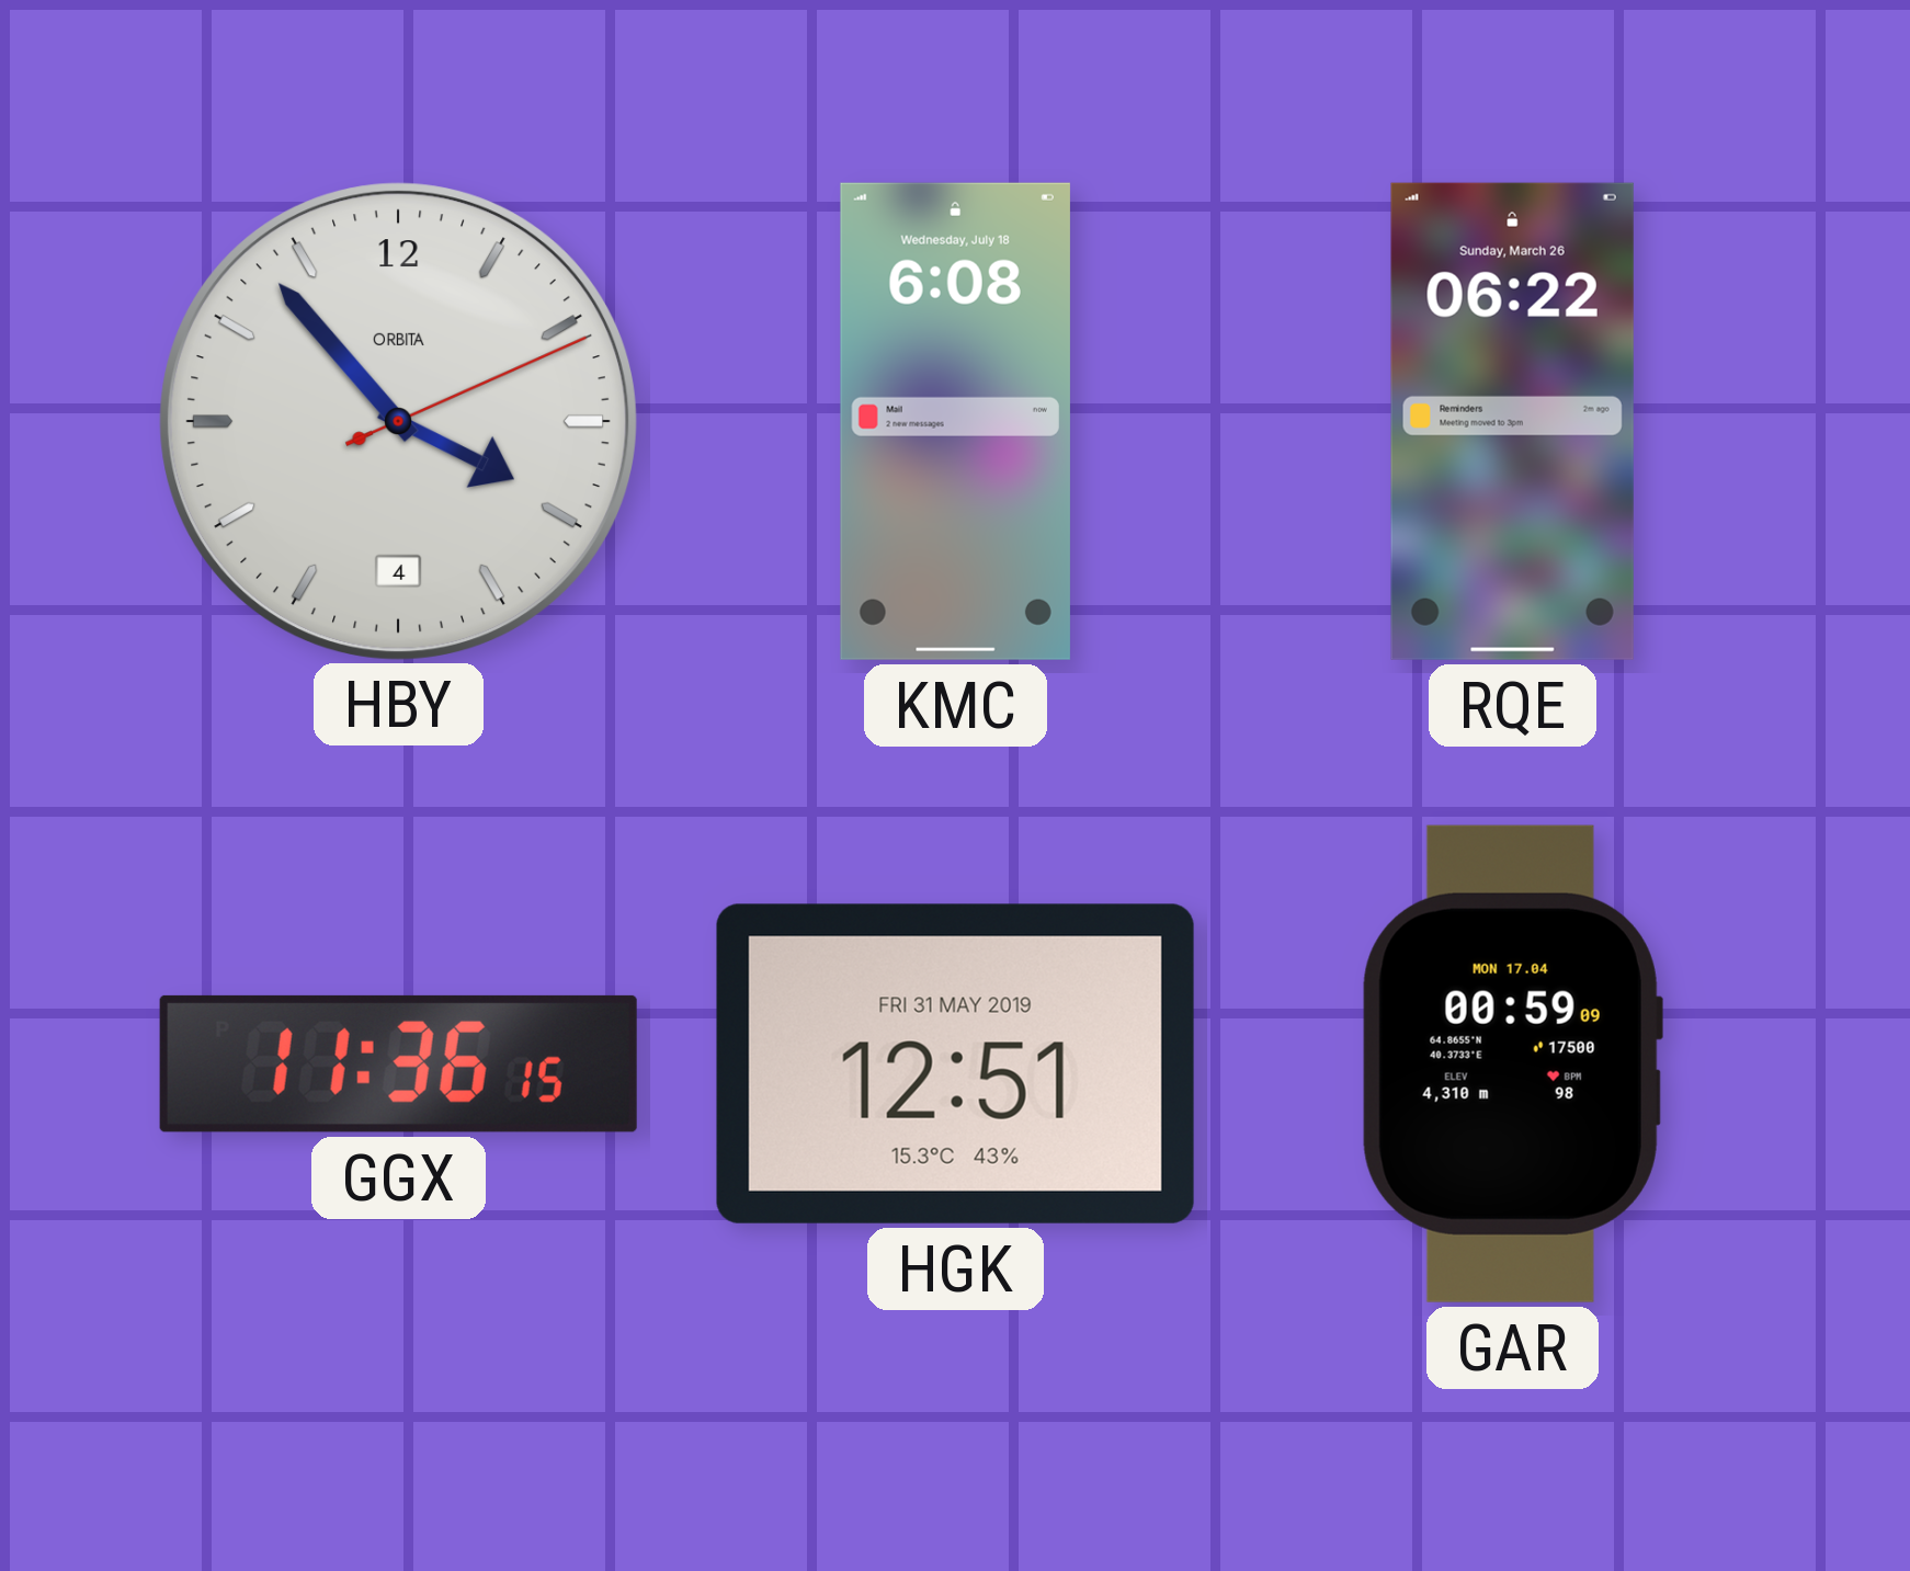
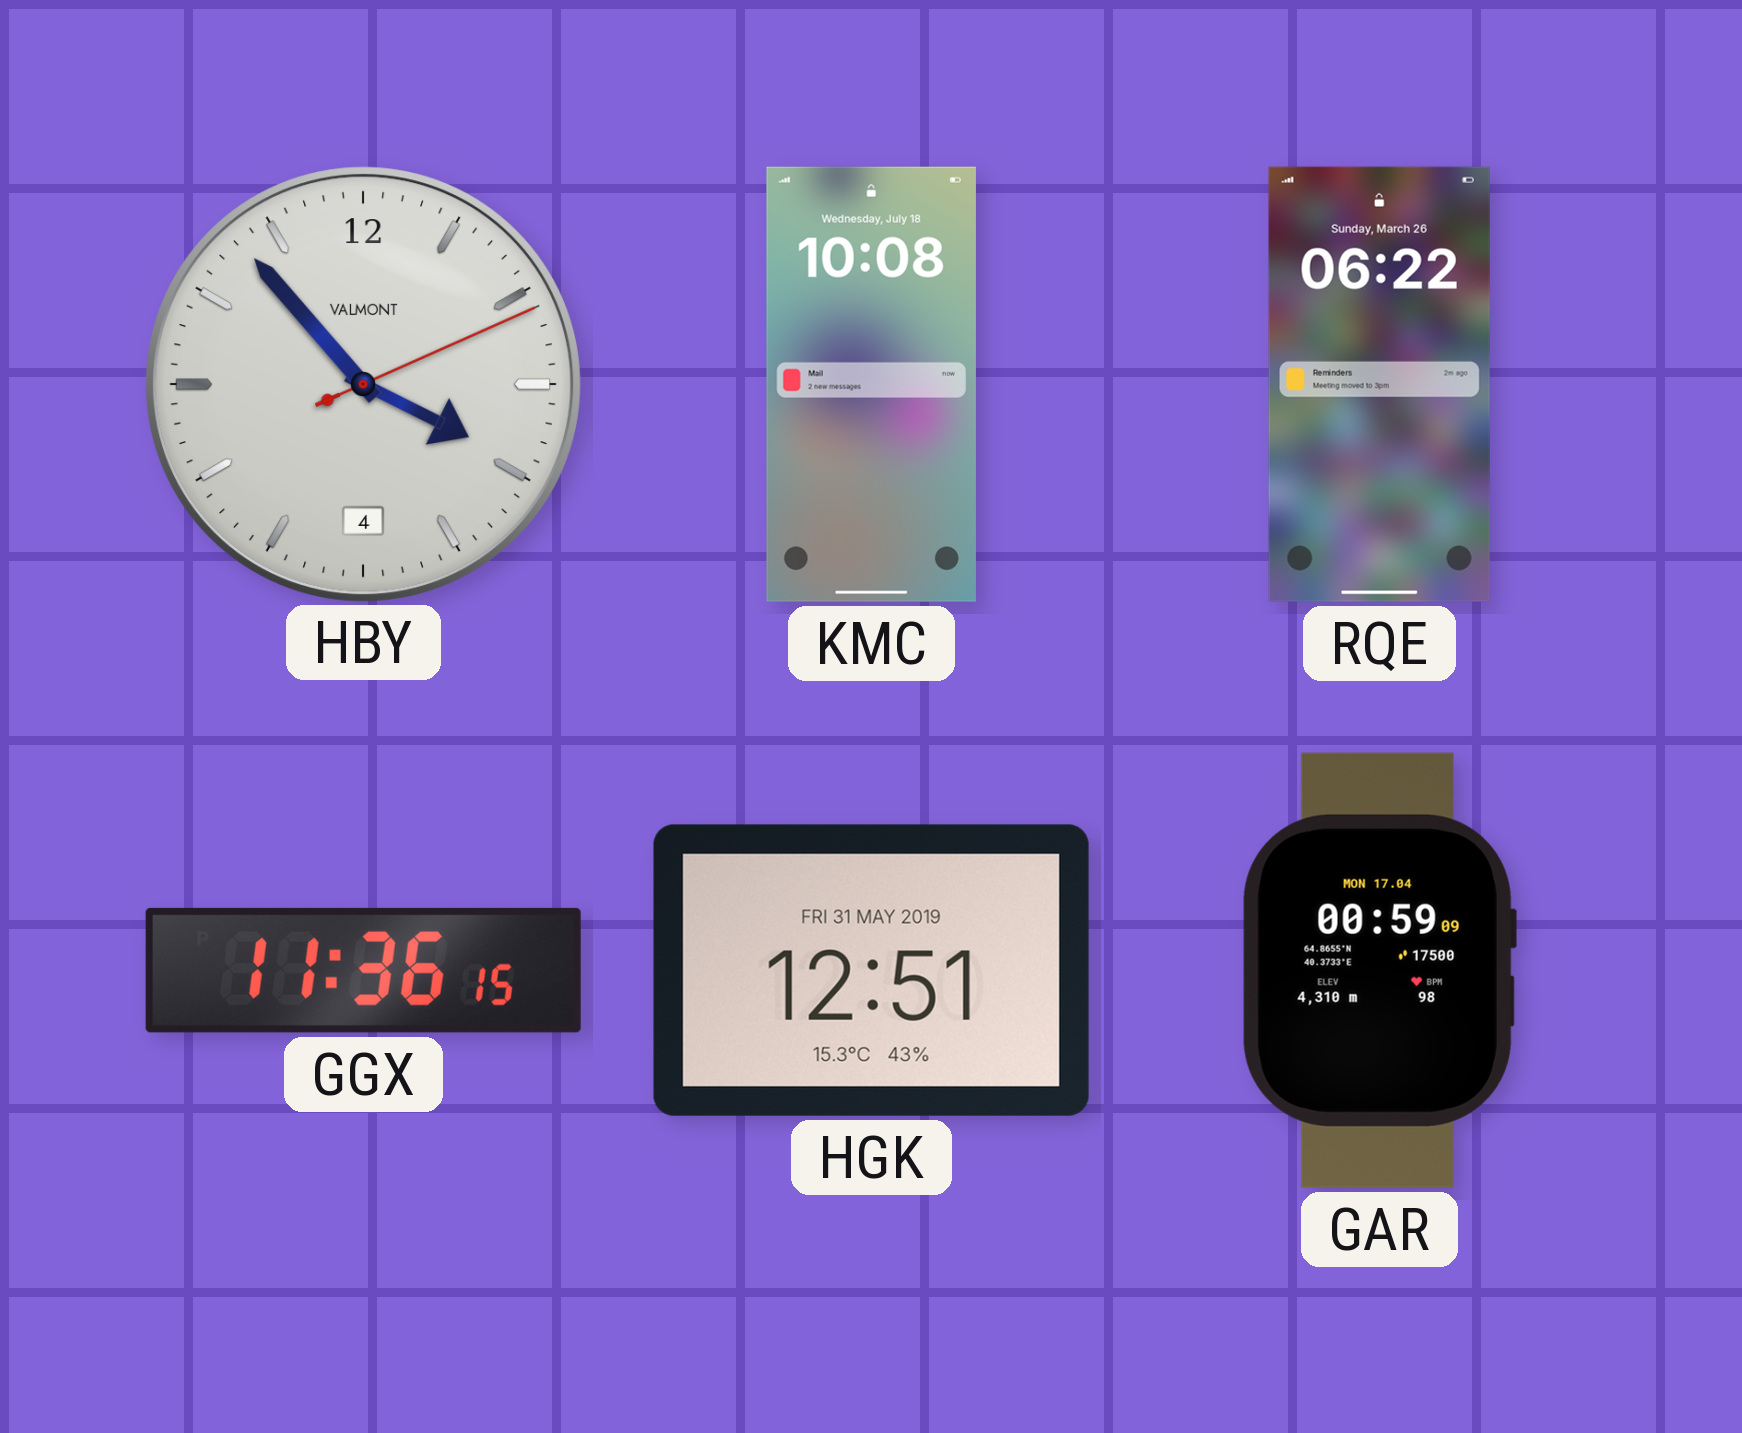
HBY brand: ORBITA -> VALMONT (363, 384)
KMC: 6:08 -> 10:08 (871, 384)
